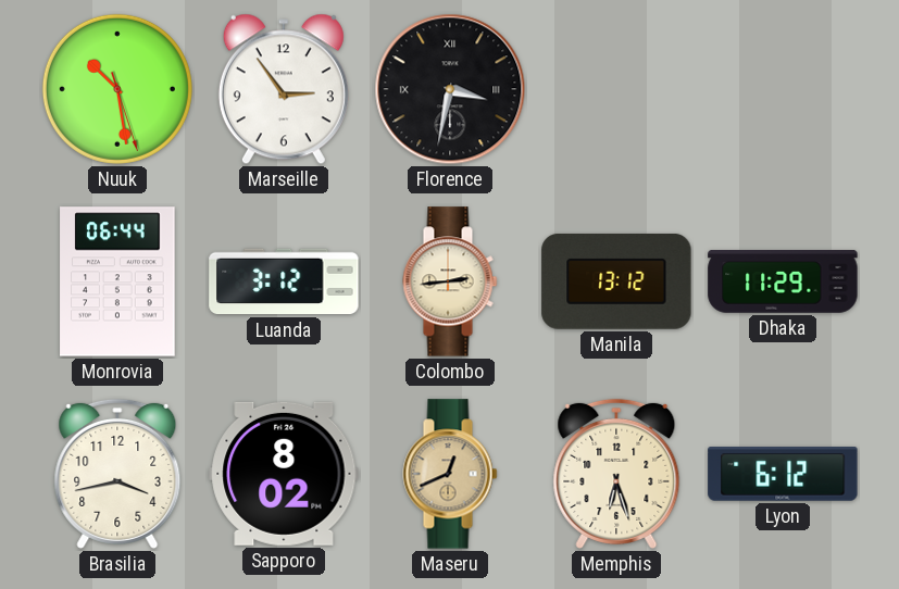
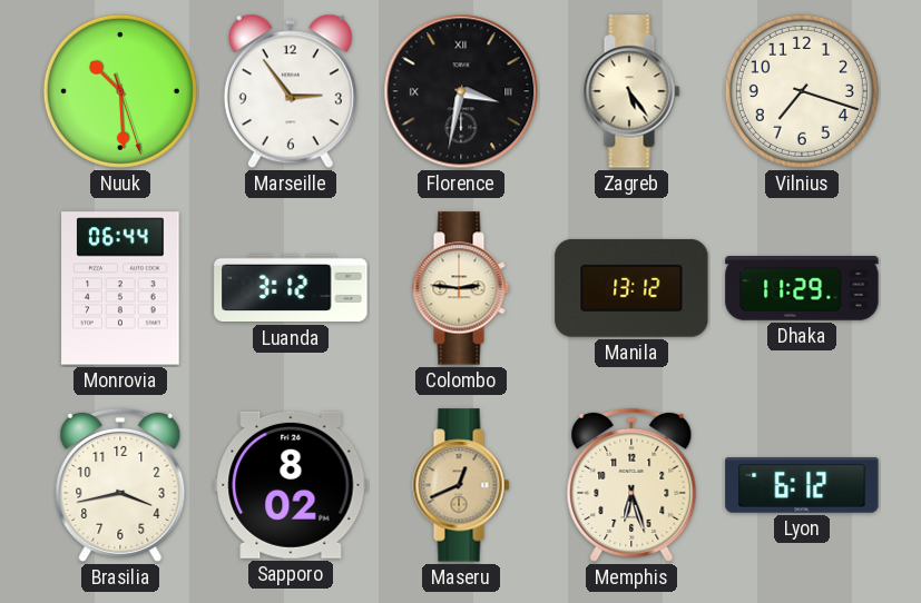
Nuuk: 10:28 -> 10:29 (120, 91)
Zagreb: none -> 5:24 (631, 91)
Vilnius: none -> 7:18 (802, 91)
Colombo: 2:44 -> 2:46 (461, 288)
